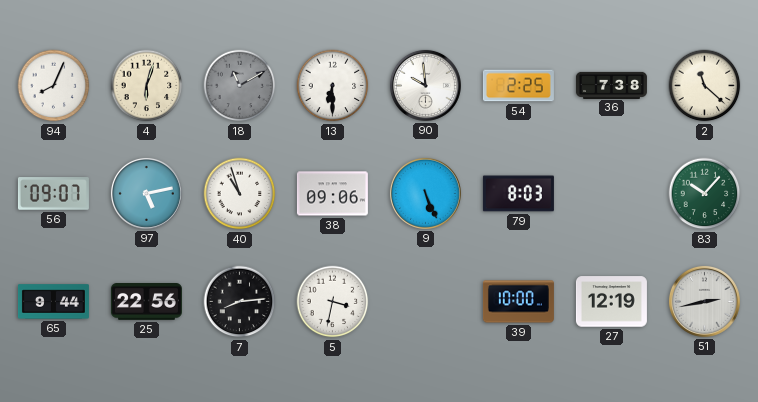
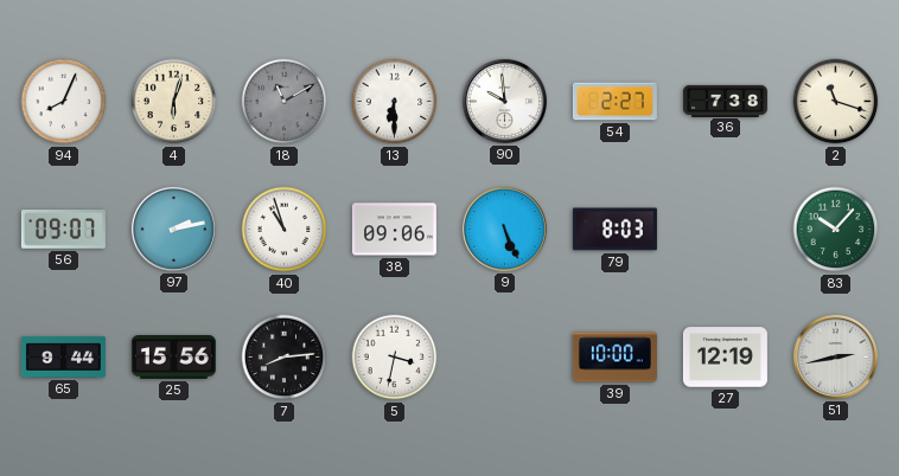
54: 2:25 -> 2:27 (614, 102)
2: 11:22 -> 11:18 (836, 102)
97: 5:13 -> 2:13 (173, 229)
25: 22:56 -> 15:56 (173, 358)
